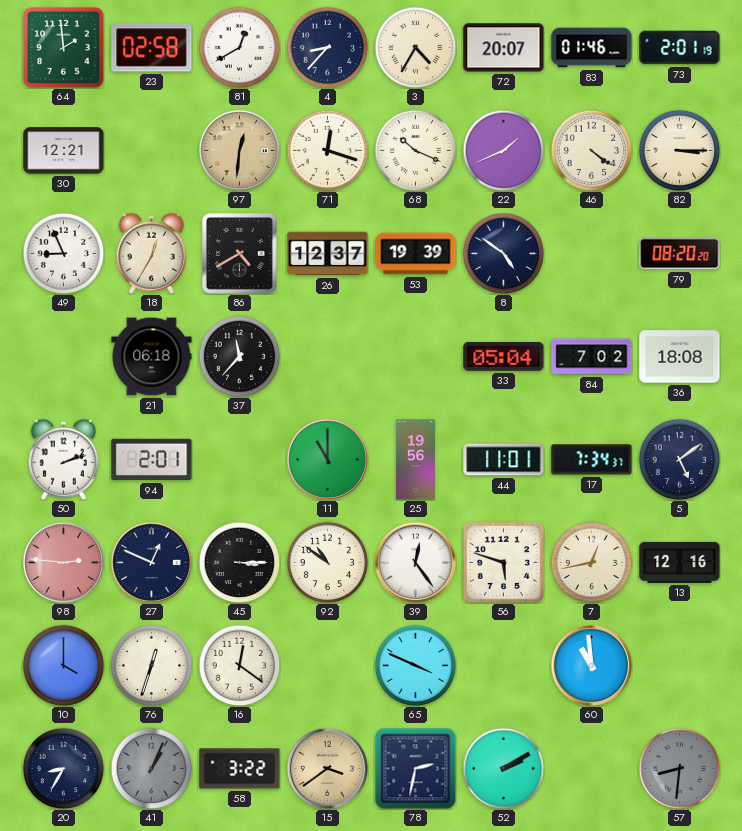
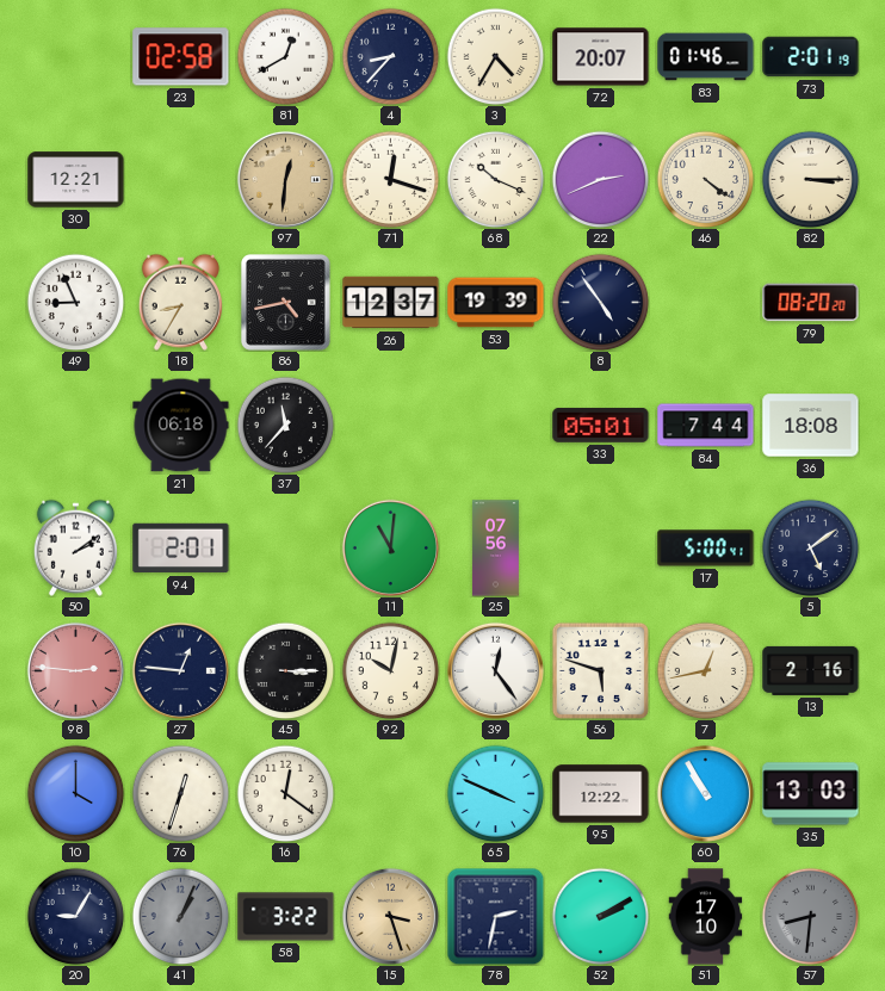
64: 1:59 -> none (64, 48)
22: 1:41 -> 2:41 (600, 179)
18: 12:35 -> 8:35 (180, 302)
86: 4:40 -> 4:43 (286, 303)
8: 4:51 -> 4:54 (600, 302)
33: 05:04 -> 05:01 (601, 425)
84: 7:02 -> 7:44 (706, 426)
50: 2:12 -> 2:09 (75, 547)
11: 11:00 -> 11:01 (390, 547)
25: 19:56 -> 07:56 (495, 549)
44: 11:01 -> none (504, 460)
17: 7:34 -> 5:00 (706, 549)
27: 12:49 -> 12:46 (180, 670)
92: 10:51 -> 10:02 (390, 670)
13: 12:16 -> 2:16 (811, 670)
95: none -> 12:22 (601, 794)
60: 10:59 -> 10:55 (705, 793)
35: none -> 13:03 (811, 794)
20: 8:35 -> 9:05 (75, 916)
15: 3:39 -> 3:27 (390, 916)
51: none -> 17:10 (706, 917)
